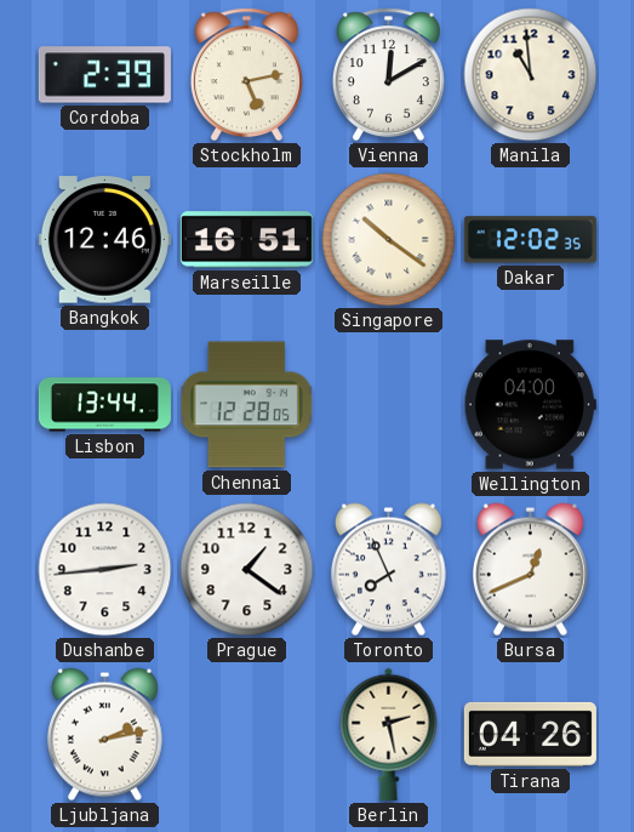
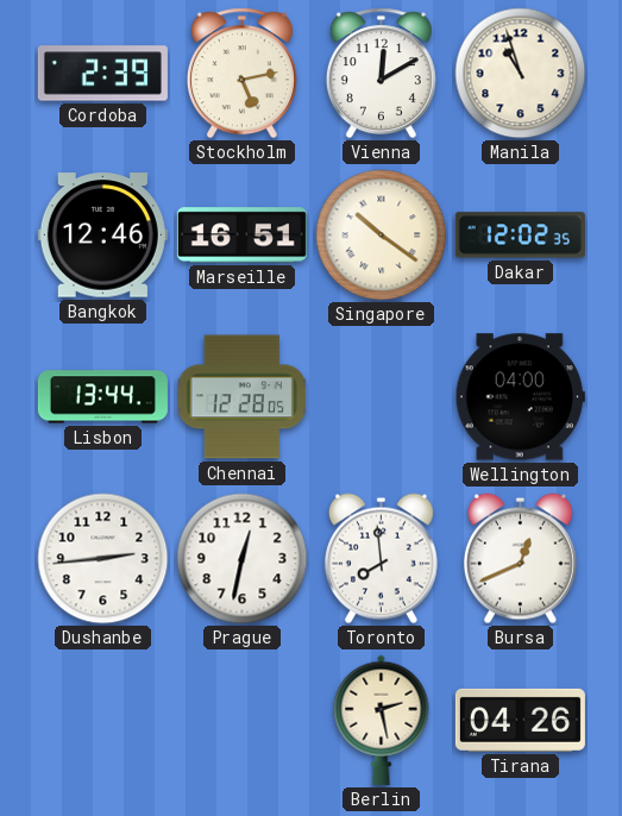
Manila: 10:59 -> 10:57 (521, 74)
Prague: 1:21 -> 12:32 (243, 559)
Toronto: 7:56 -> 7:59 (381, 559)
Ljubljana: 2:13 -> none (104, 735)
